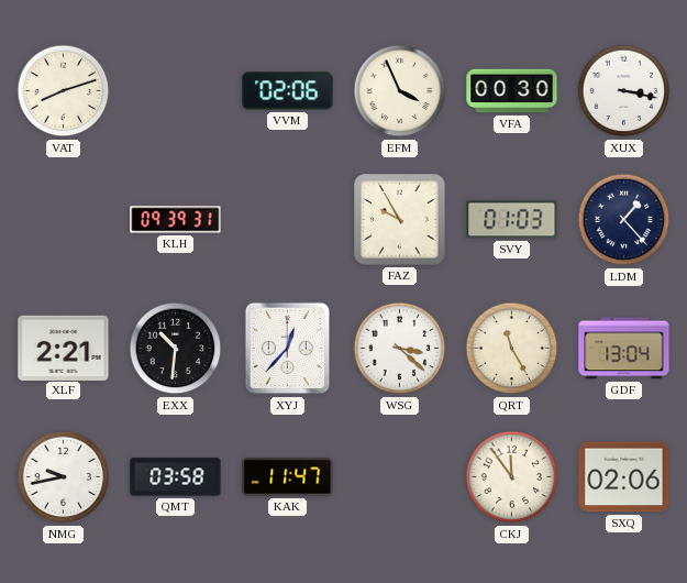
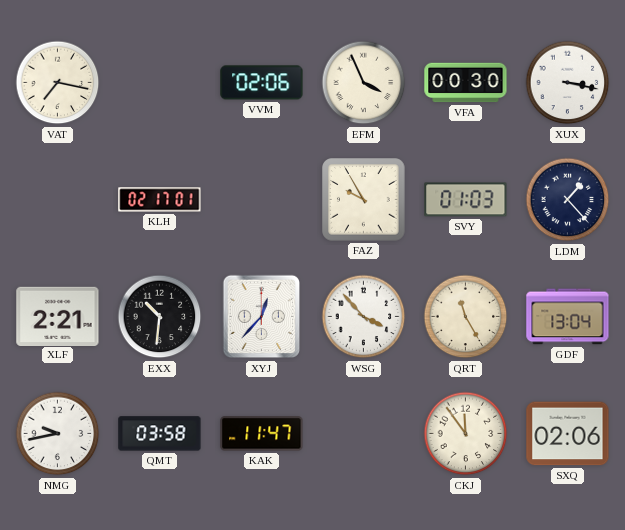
VAT: 8:12 -> 7:17 (58, 83)
KLH: 09:39 -> 02:17 (160, 200)
WSG: 3:22 -> 3:53 (364, 317)
